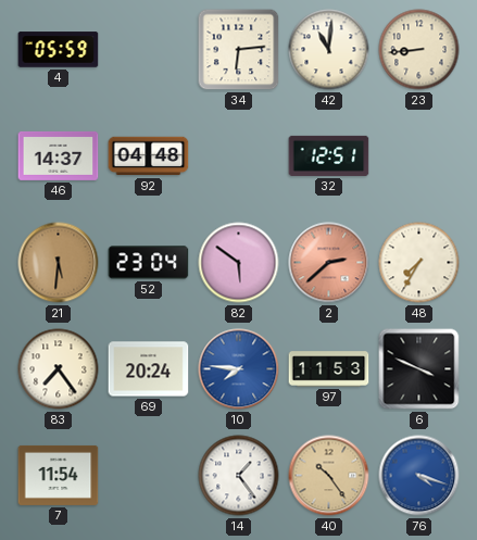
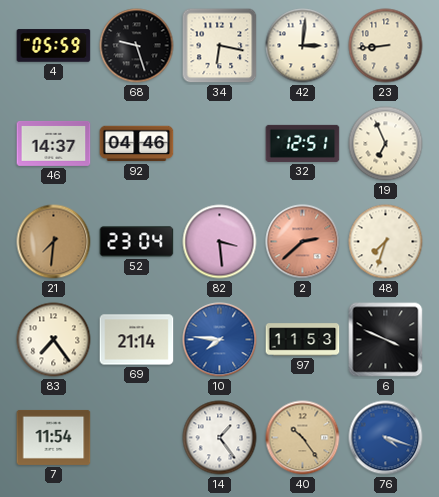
68: none -> 9:27 (137, 46)
34: 6:14 -> 6:17 (220, 46)
42: 11:01 -> 3:01 (303, 46)
92: 04:48 -> 04:46 (137, 144)
19: none -> 6:56 (386, 144)
21: 5:31 -> 7:31 (54, 242)
82: 5:51 -> 3:29 (220, 242)
48: 7:35 -> 7:33 (386, 242)
69: 20:24 -> 21:14 (137, 340)
